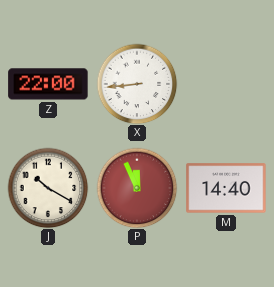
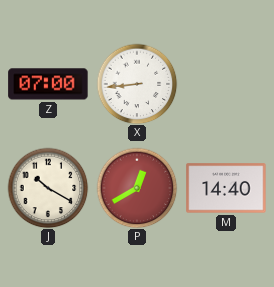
Z: 22:00 -> 07:00 (48, 84)
P: 11:56 -> 12:40 (137, 188)
